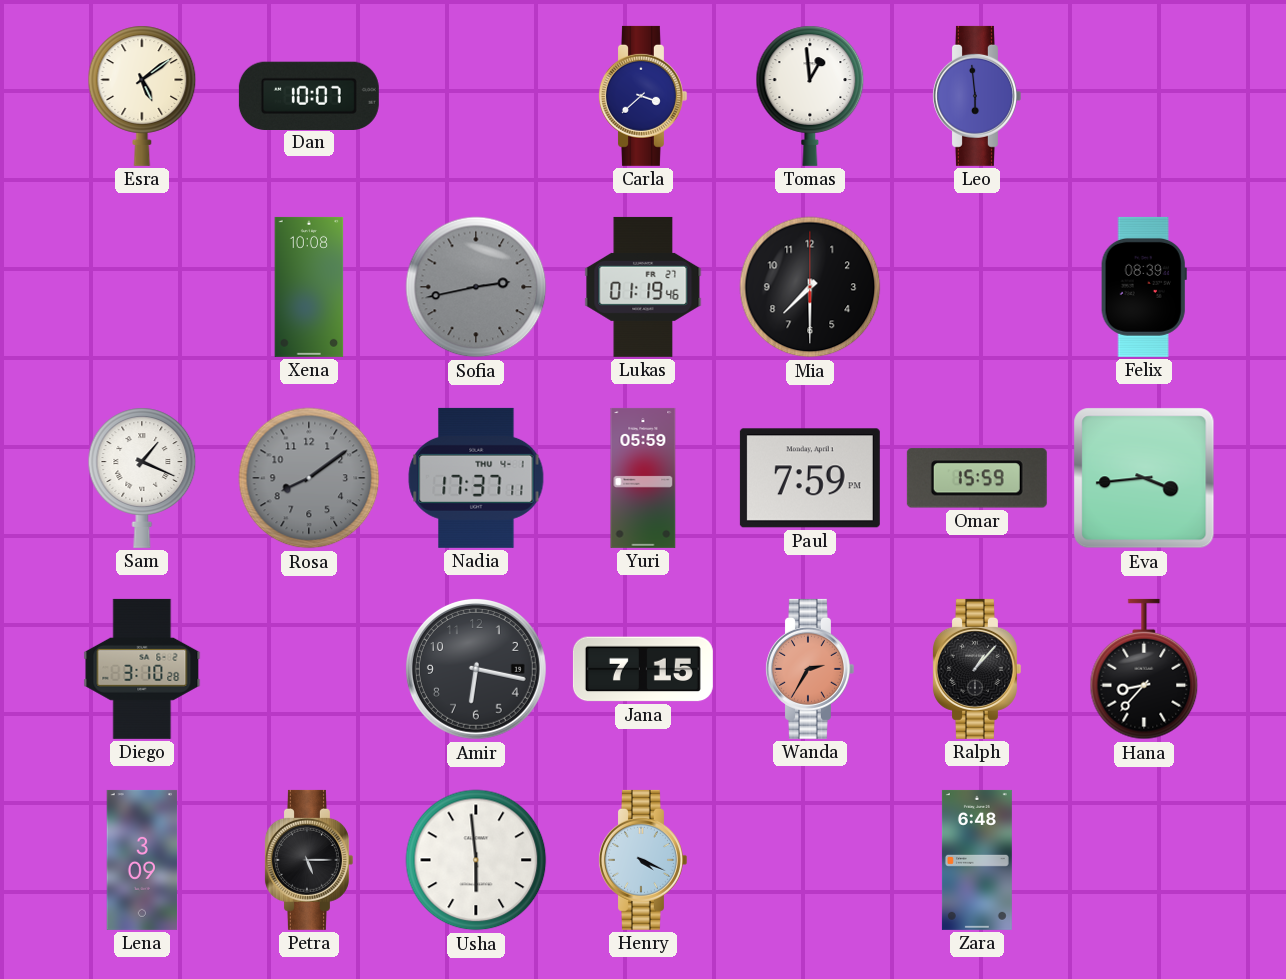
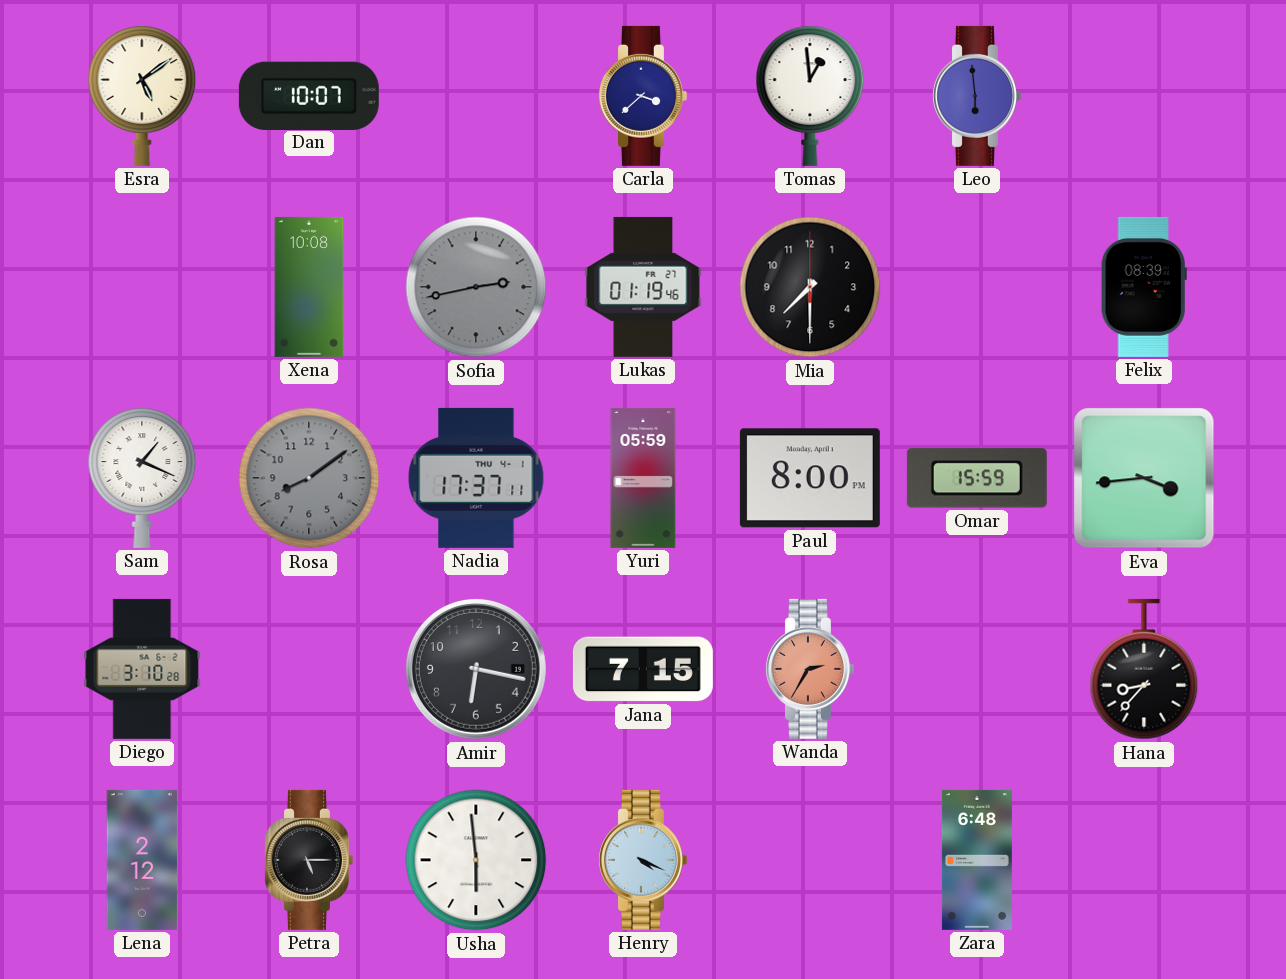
Paul: 7:59 -> 8:00 (810, 478)
Ralph: 1:07 -> none (976, 669)
Lena: 3:09 -> 2:12 (142, 860)
